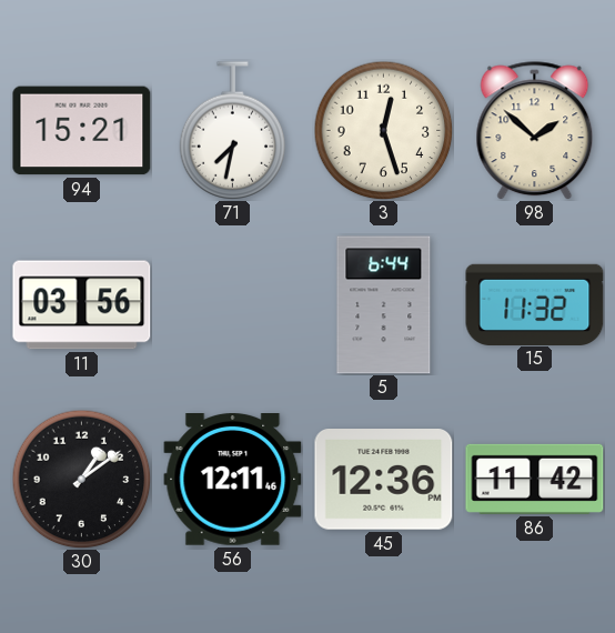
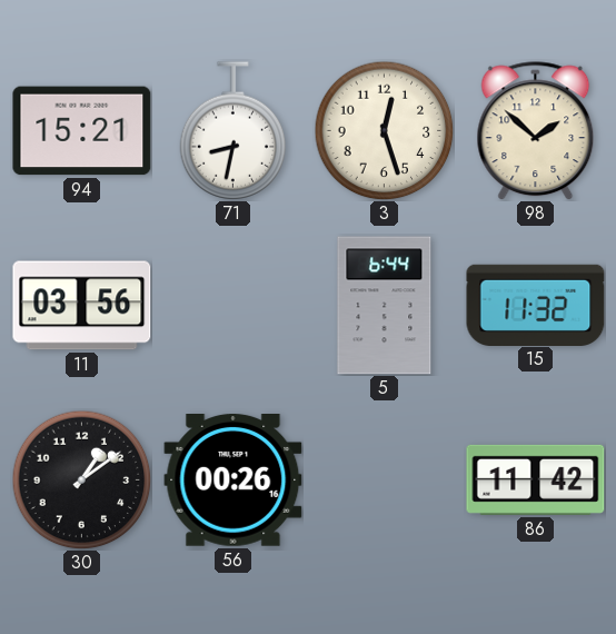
71: 7:32 -> 8:32 (234, 131)
56: 12:11 -> 00:26 (234, 481)
45: 12:36 -> none (384, 480)
